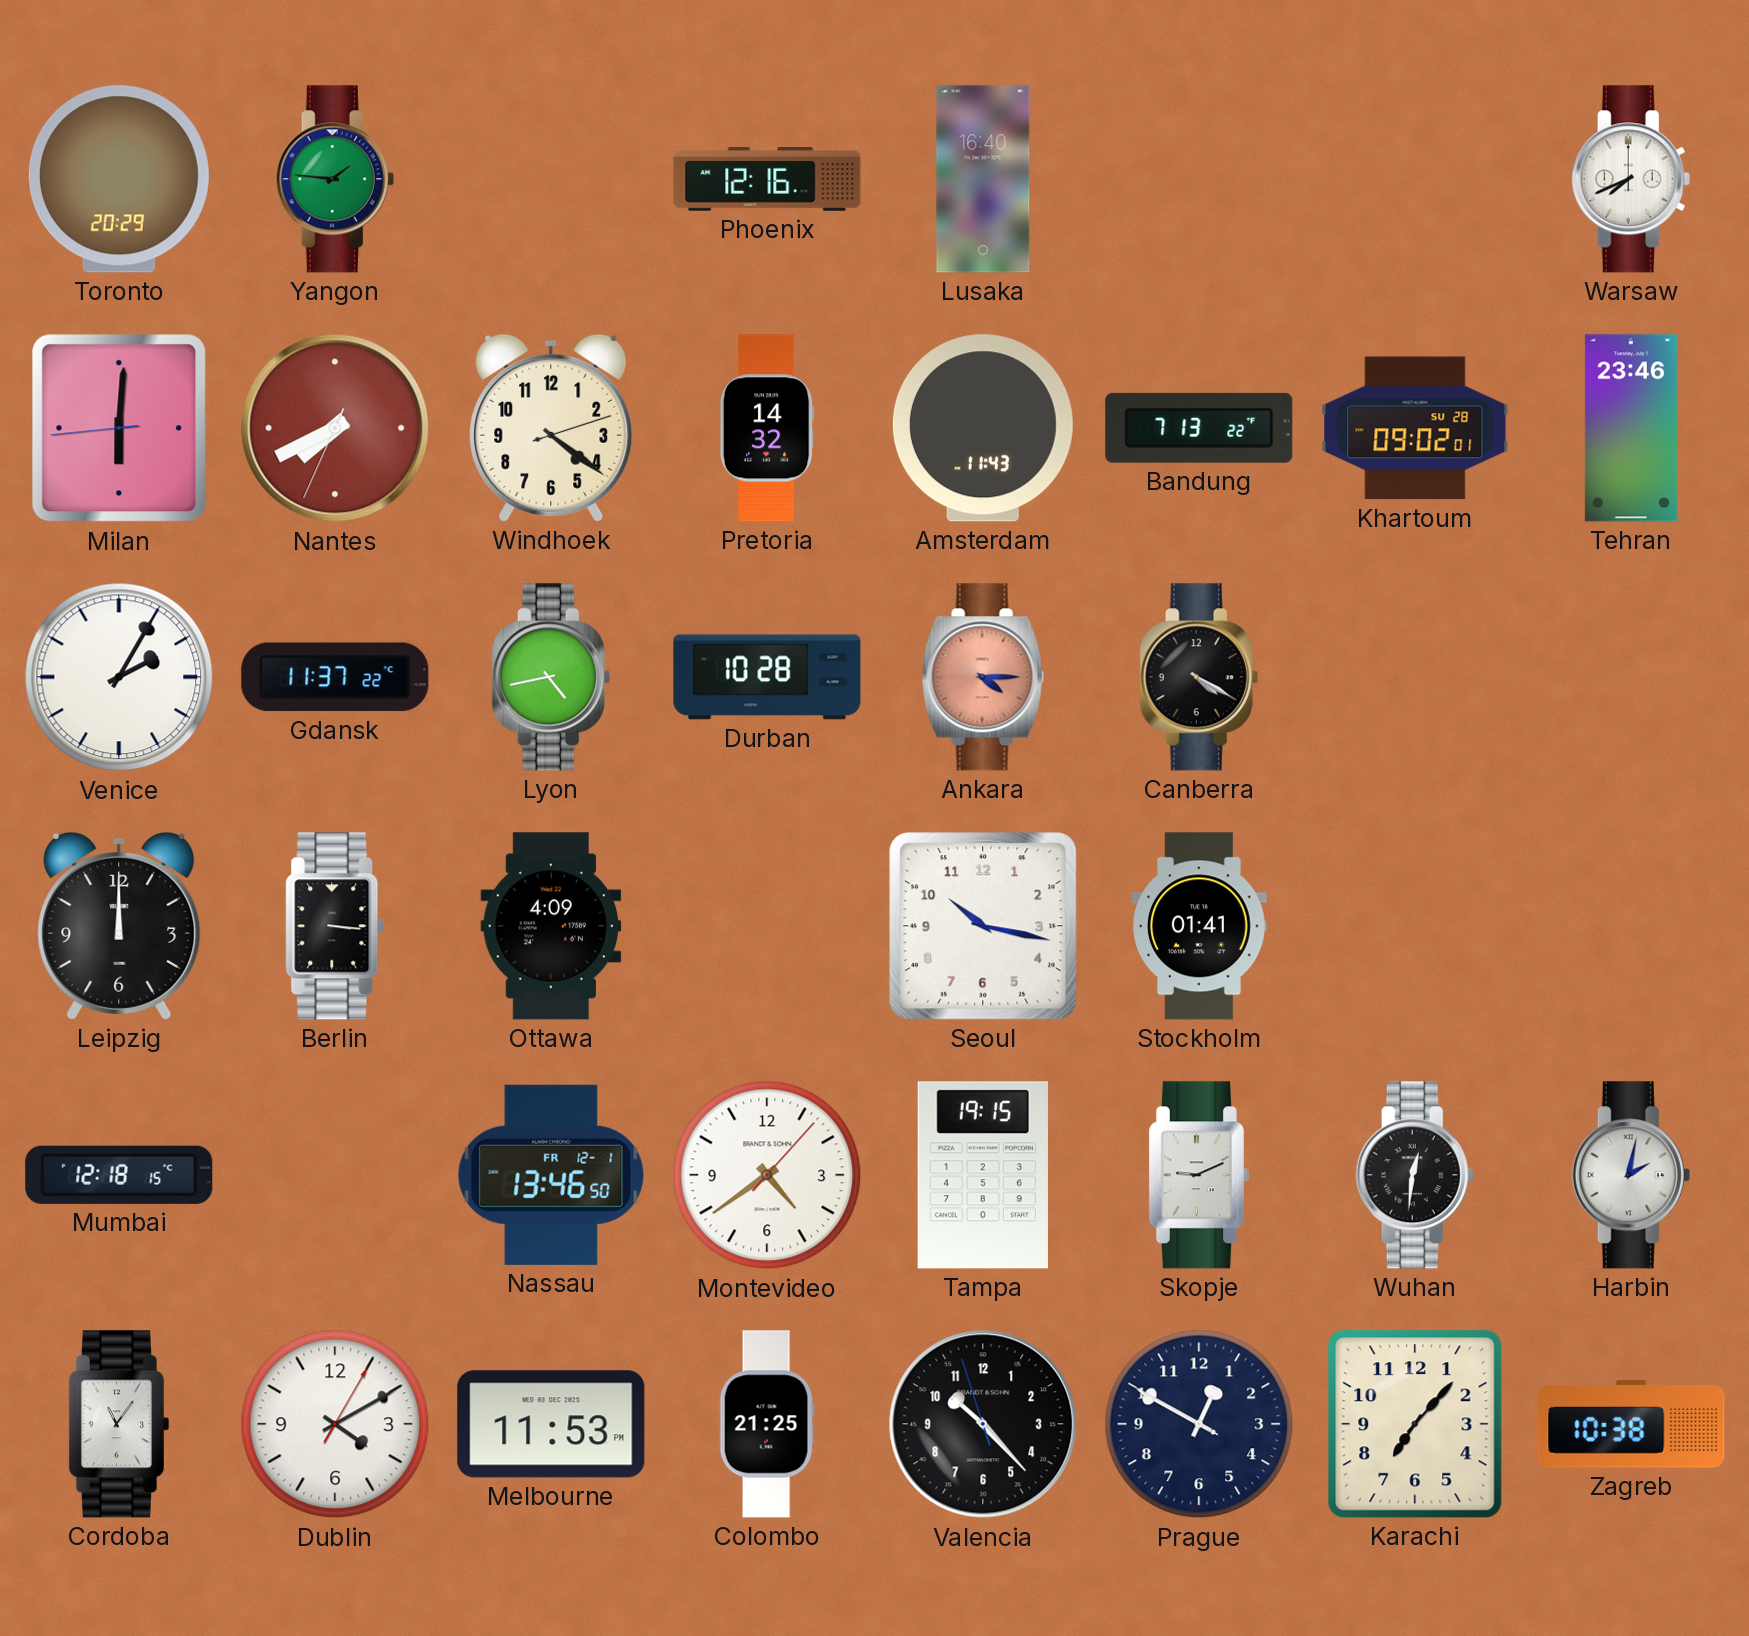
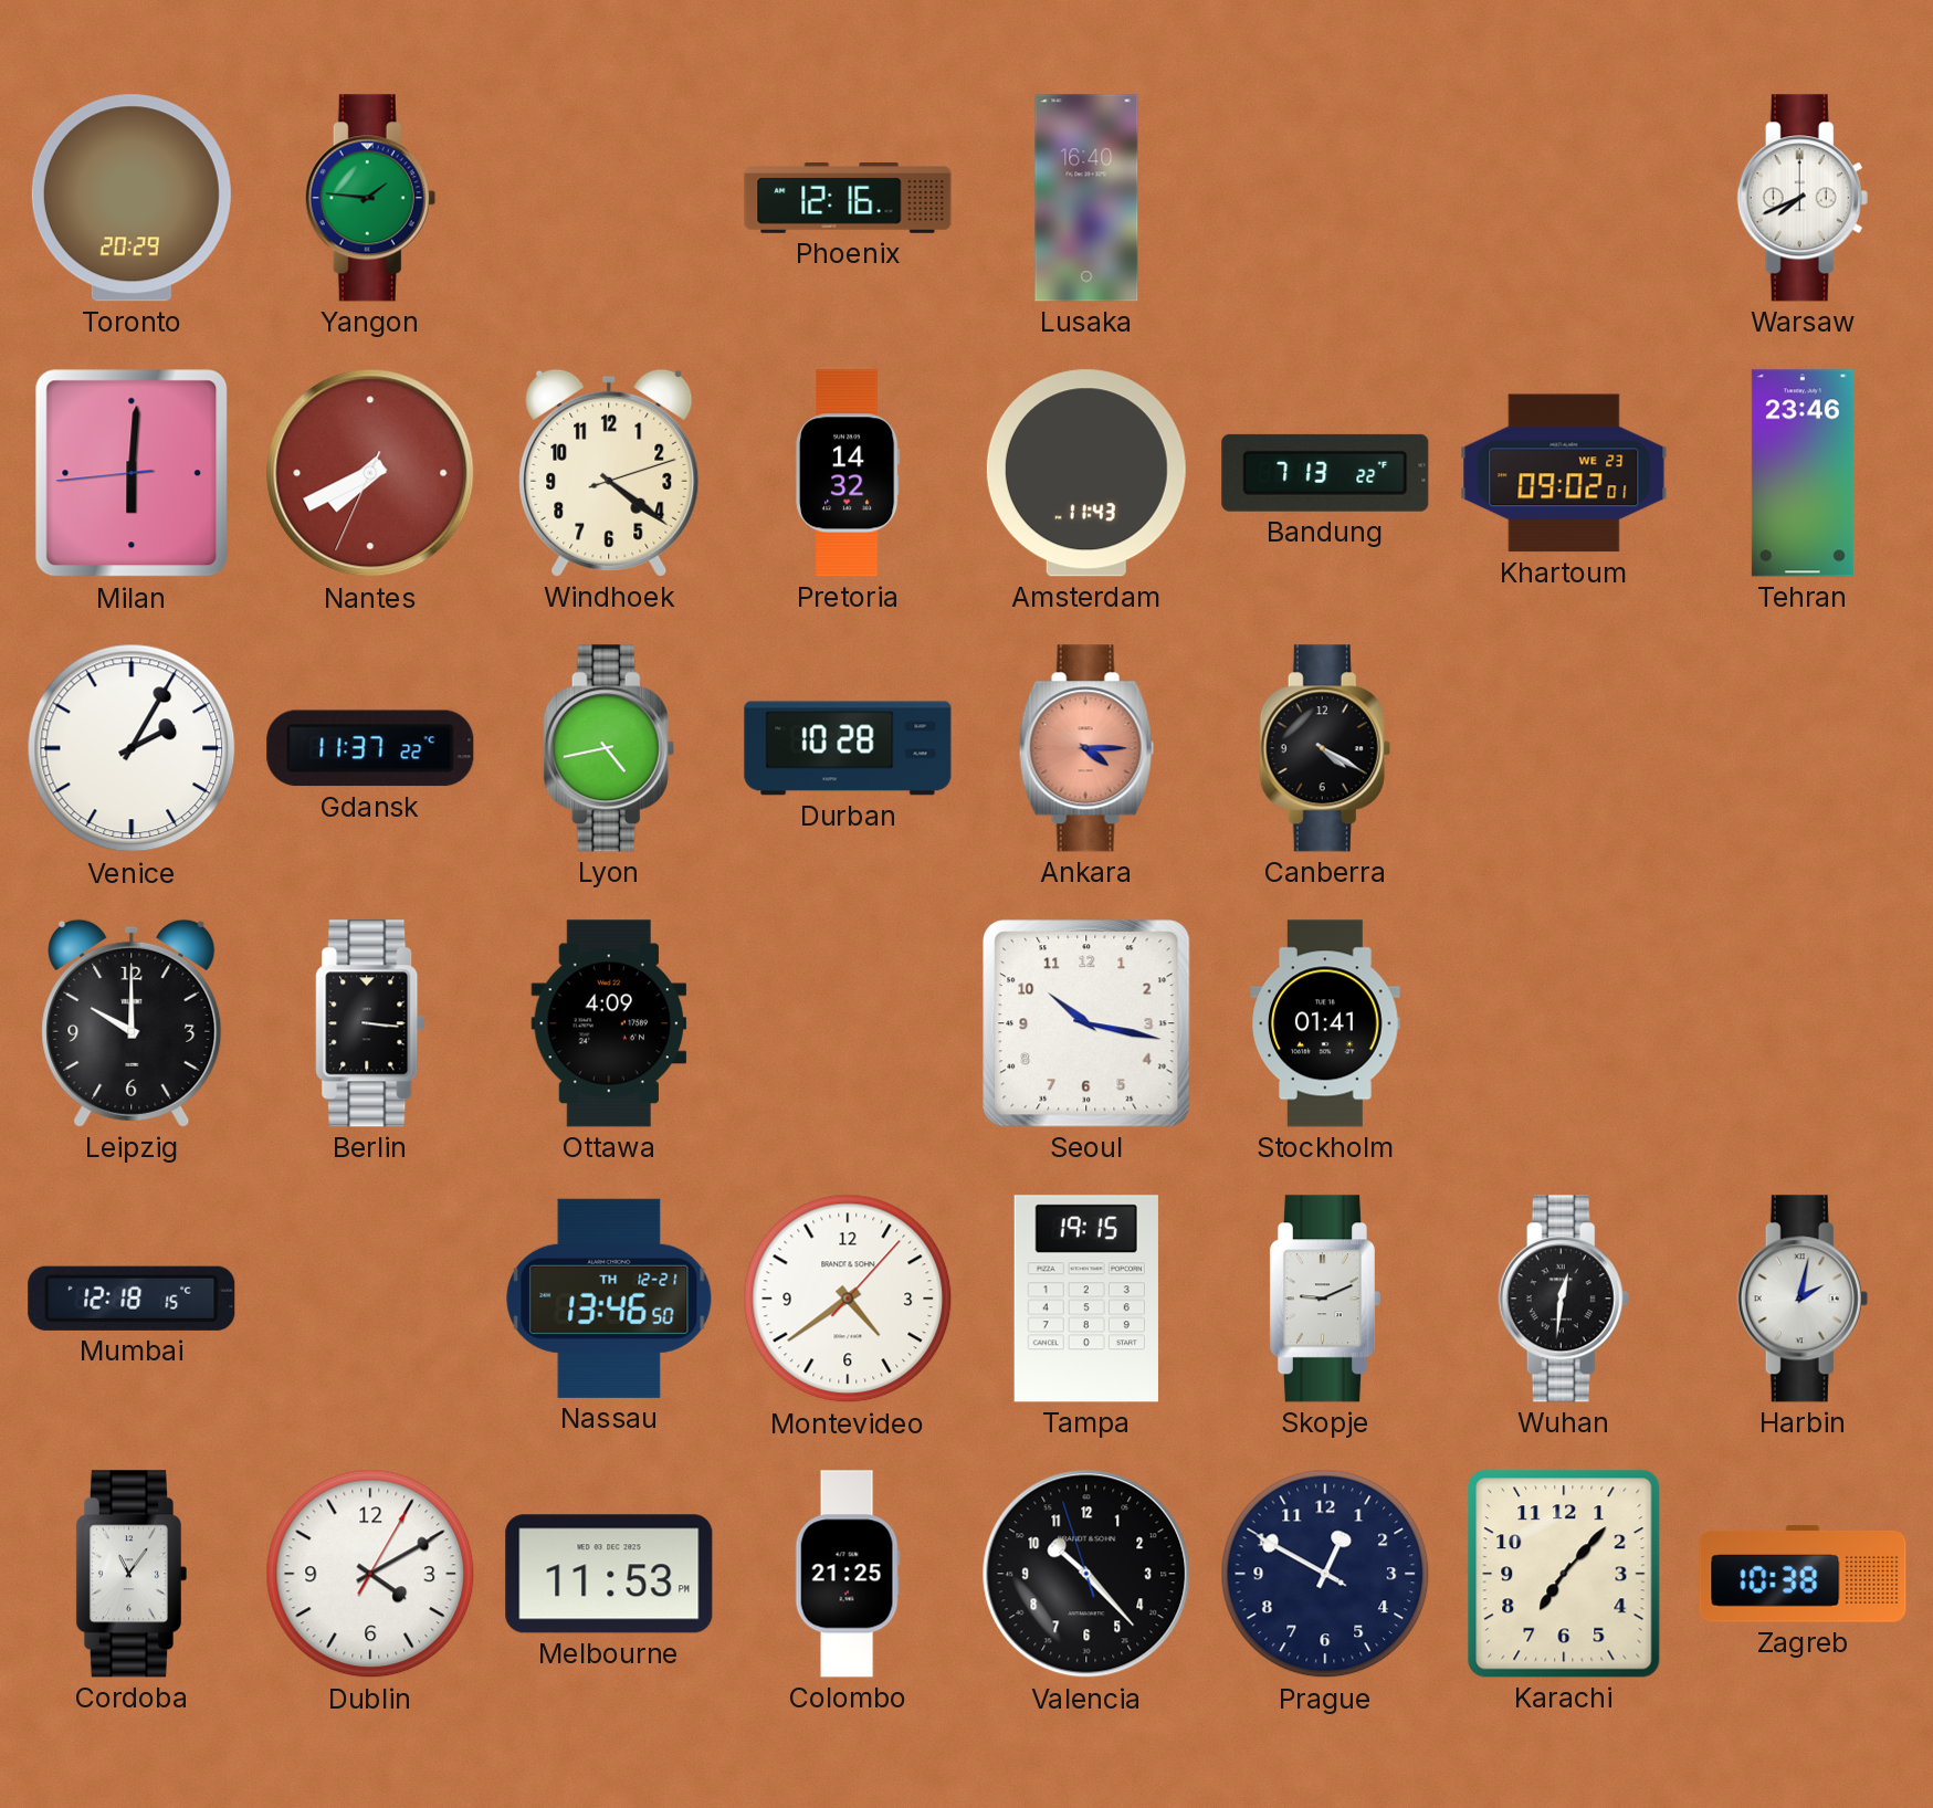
Khartoum date: SU 28 -> WE 23 (1564, 473)
Leipzig: 12:00 -> 10:00 (132, 1023)
Nassau date: FR 12-1 -> TH 12-21 (609, 1299)
